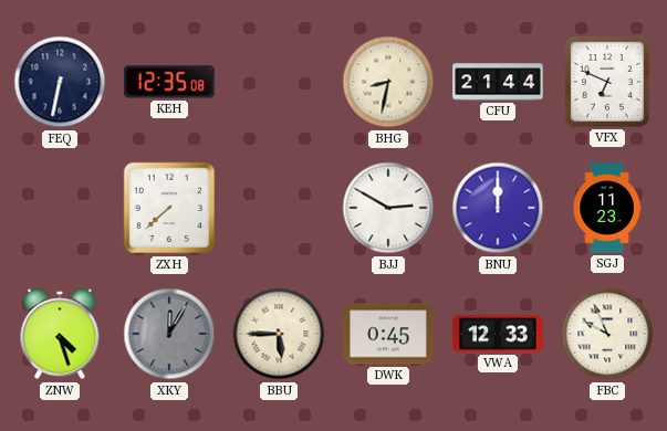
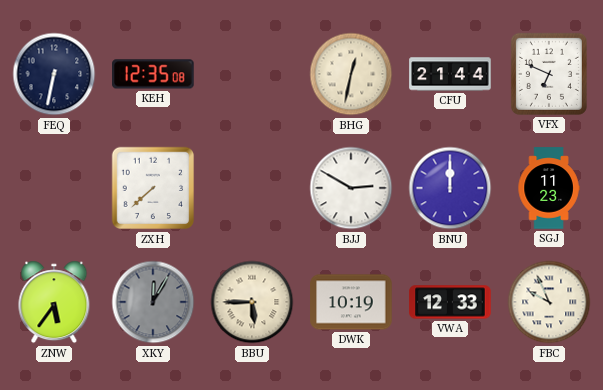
BHG: 8:32 -> 12:32 (351, 74)
ZNW: 4:27 -> 5:36 (54, 302)
DWK: 0:45 -> 10:19 (351, 302)
